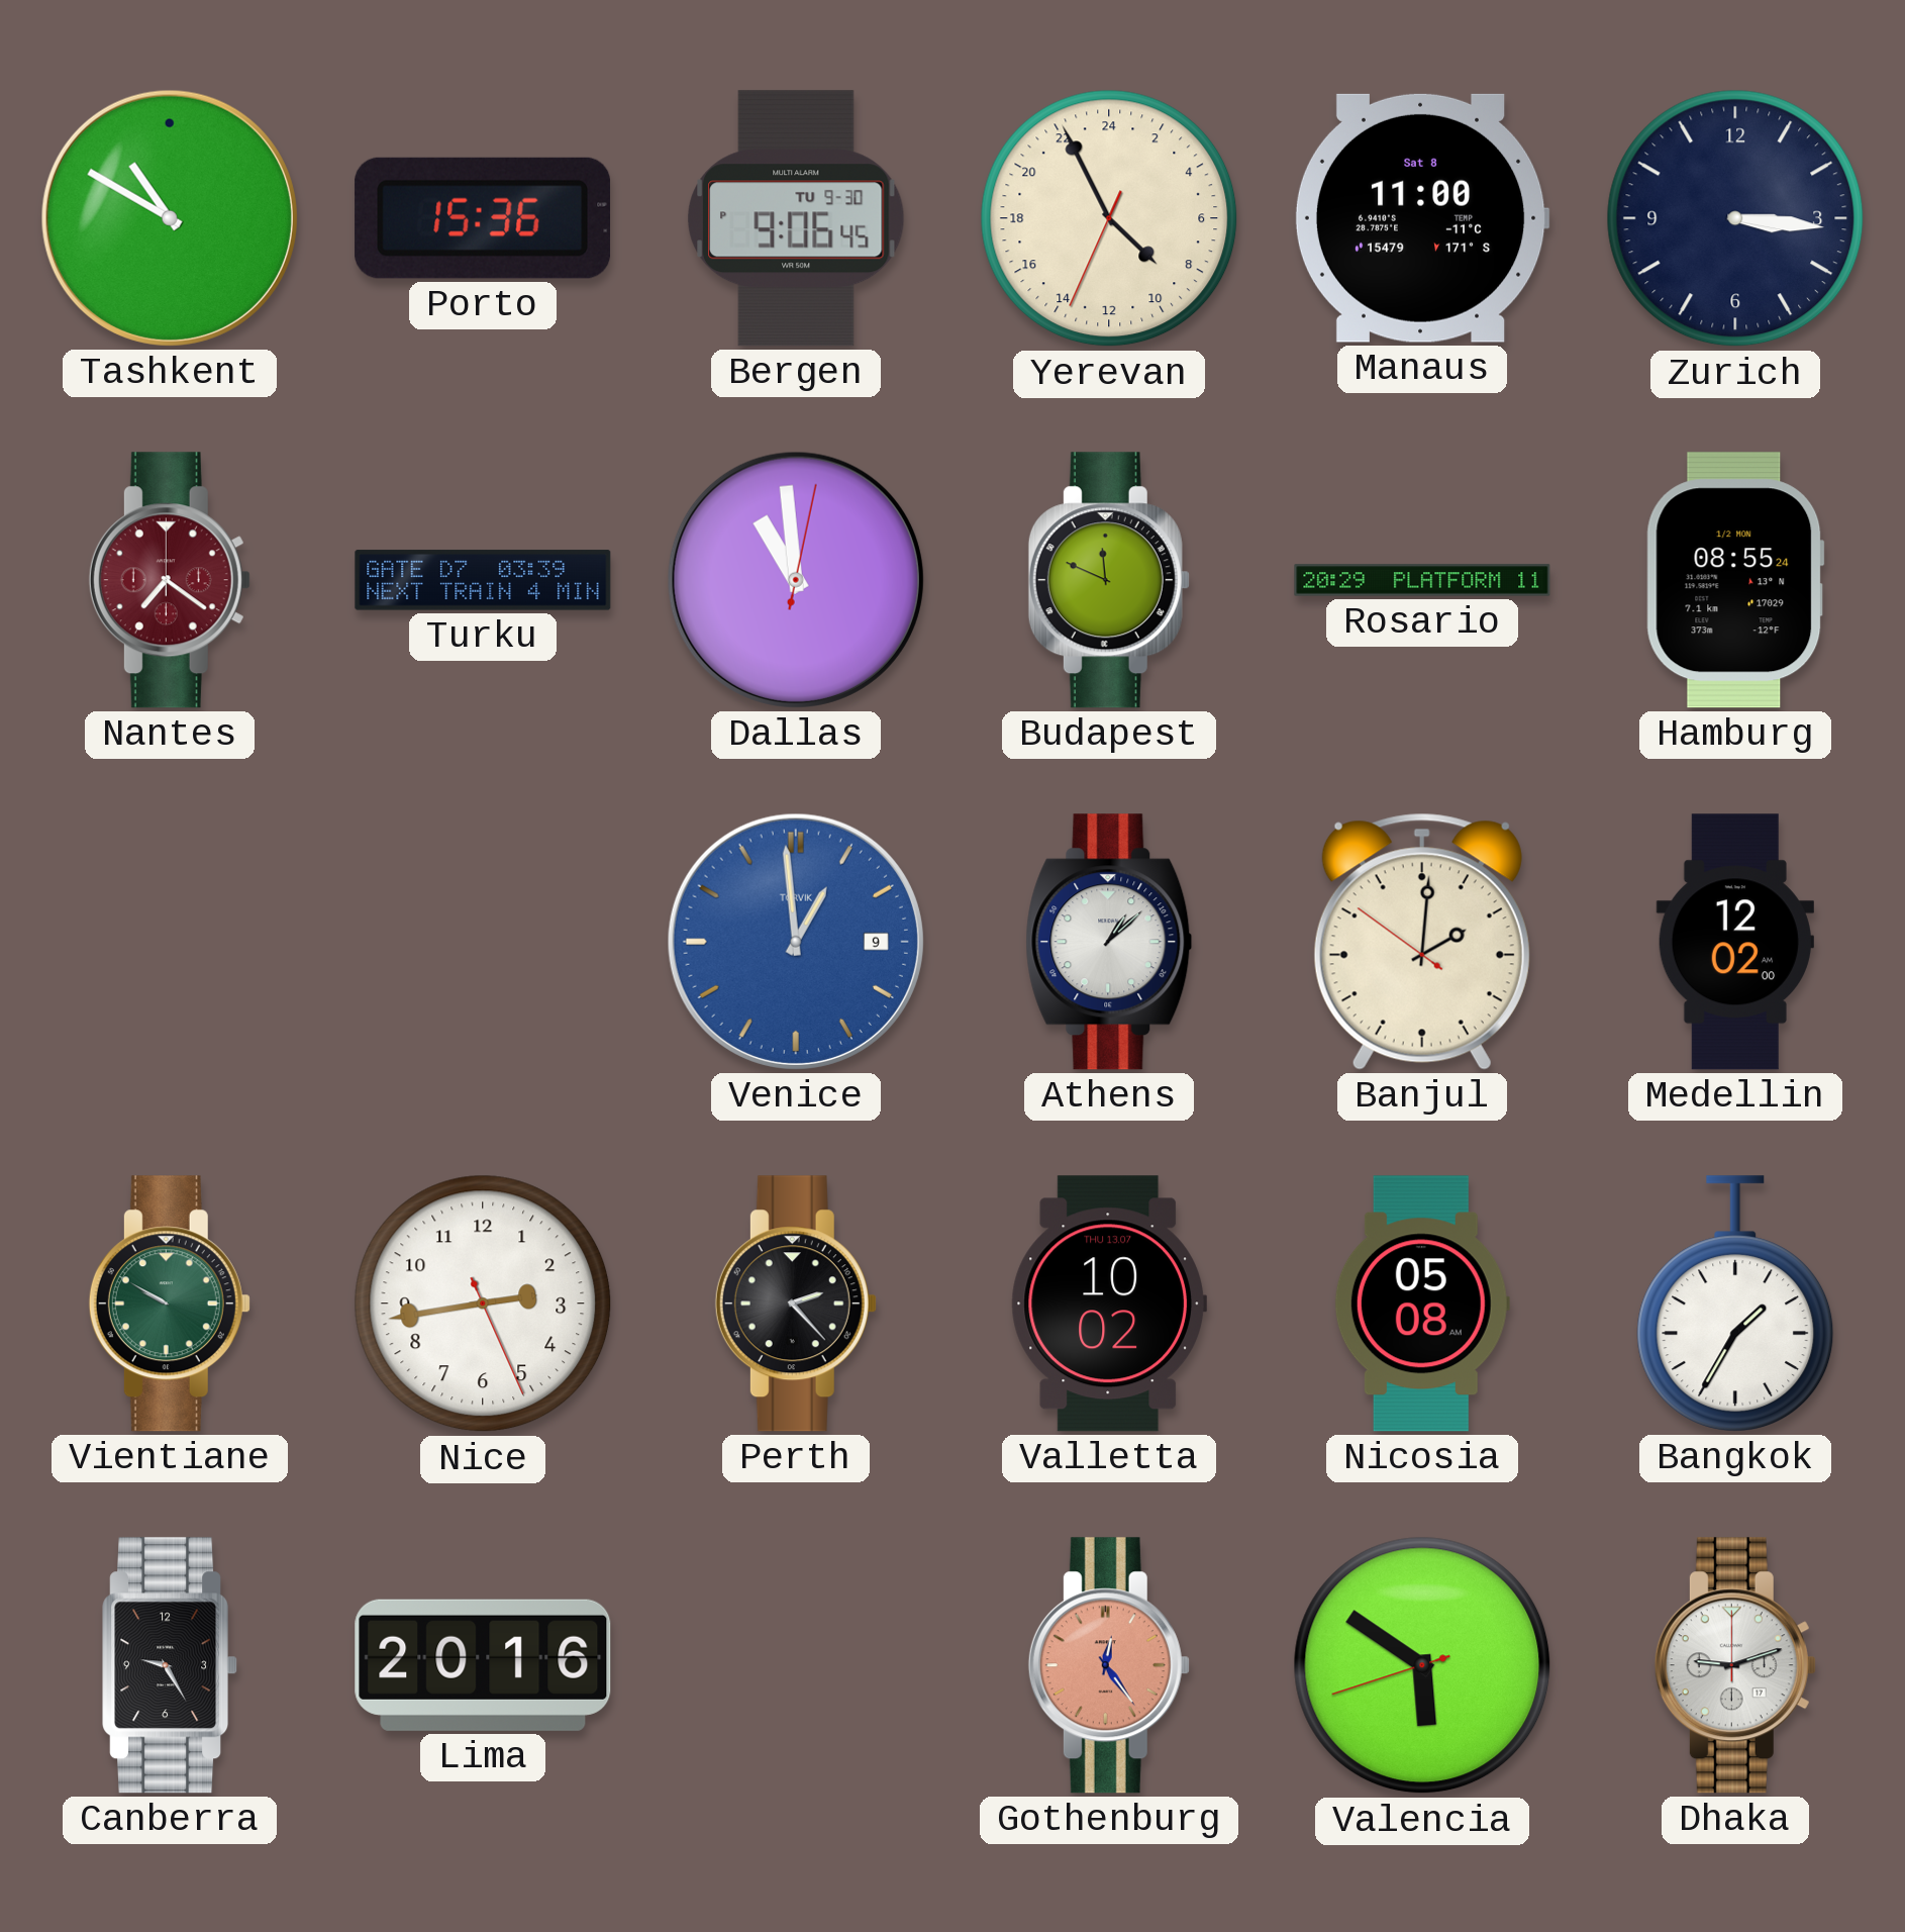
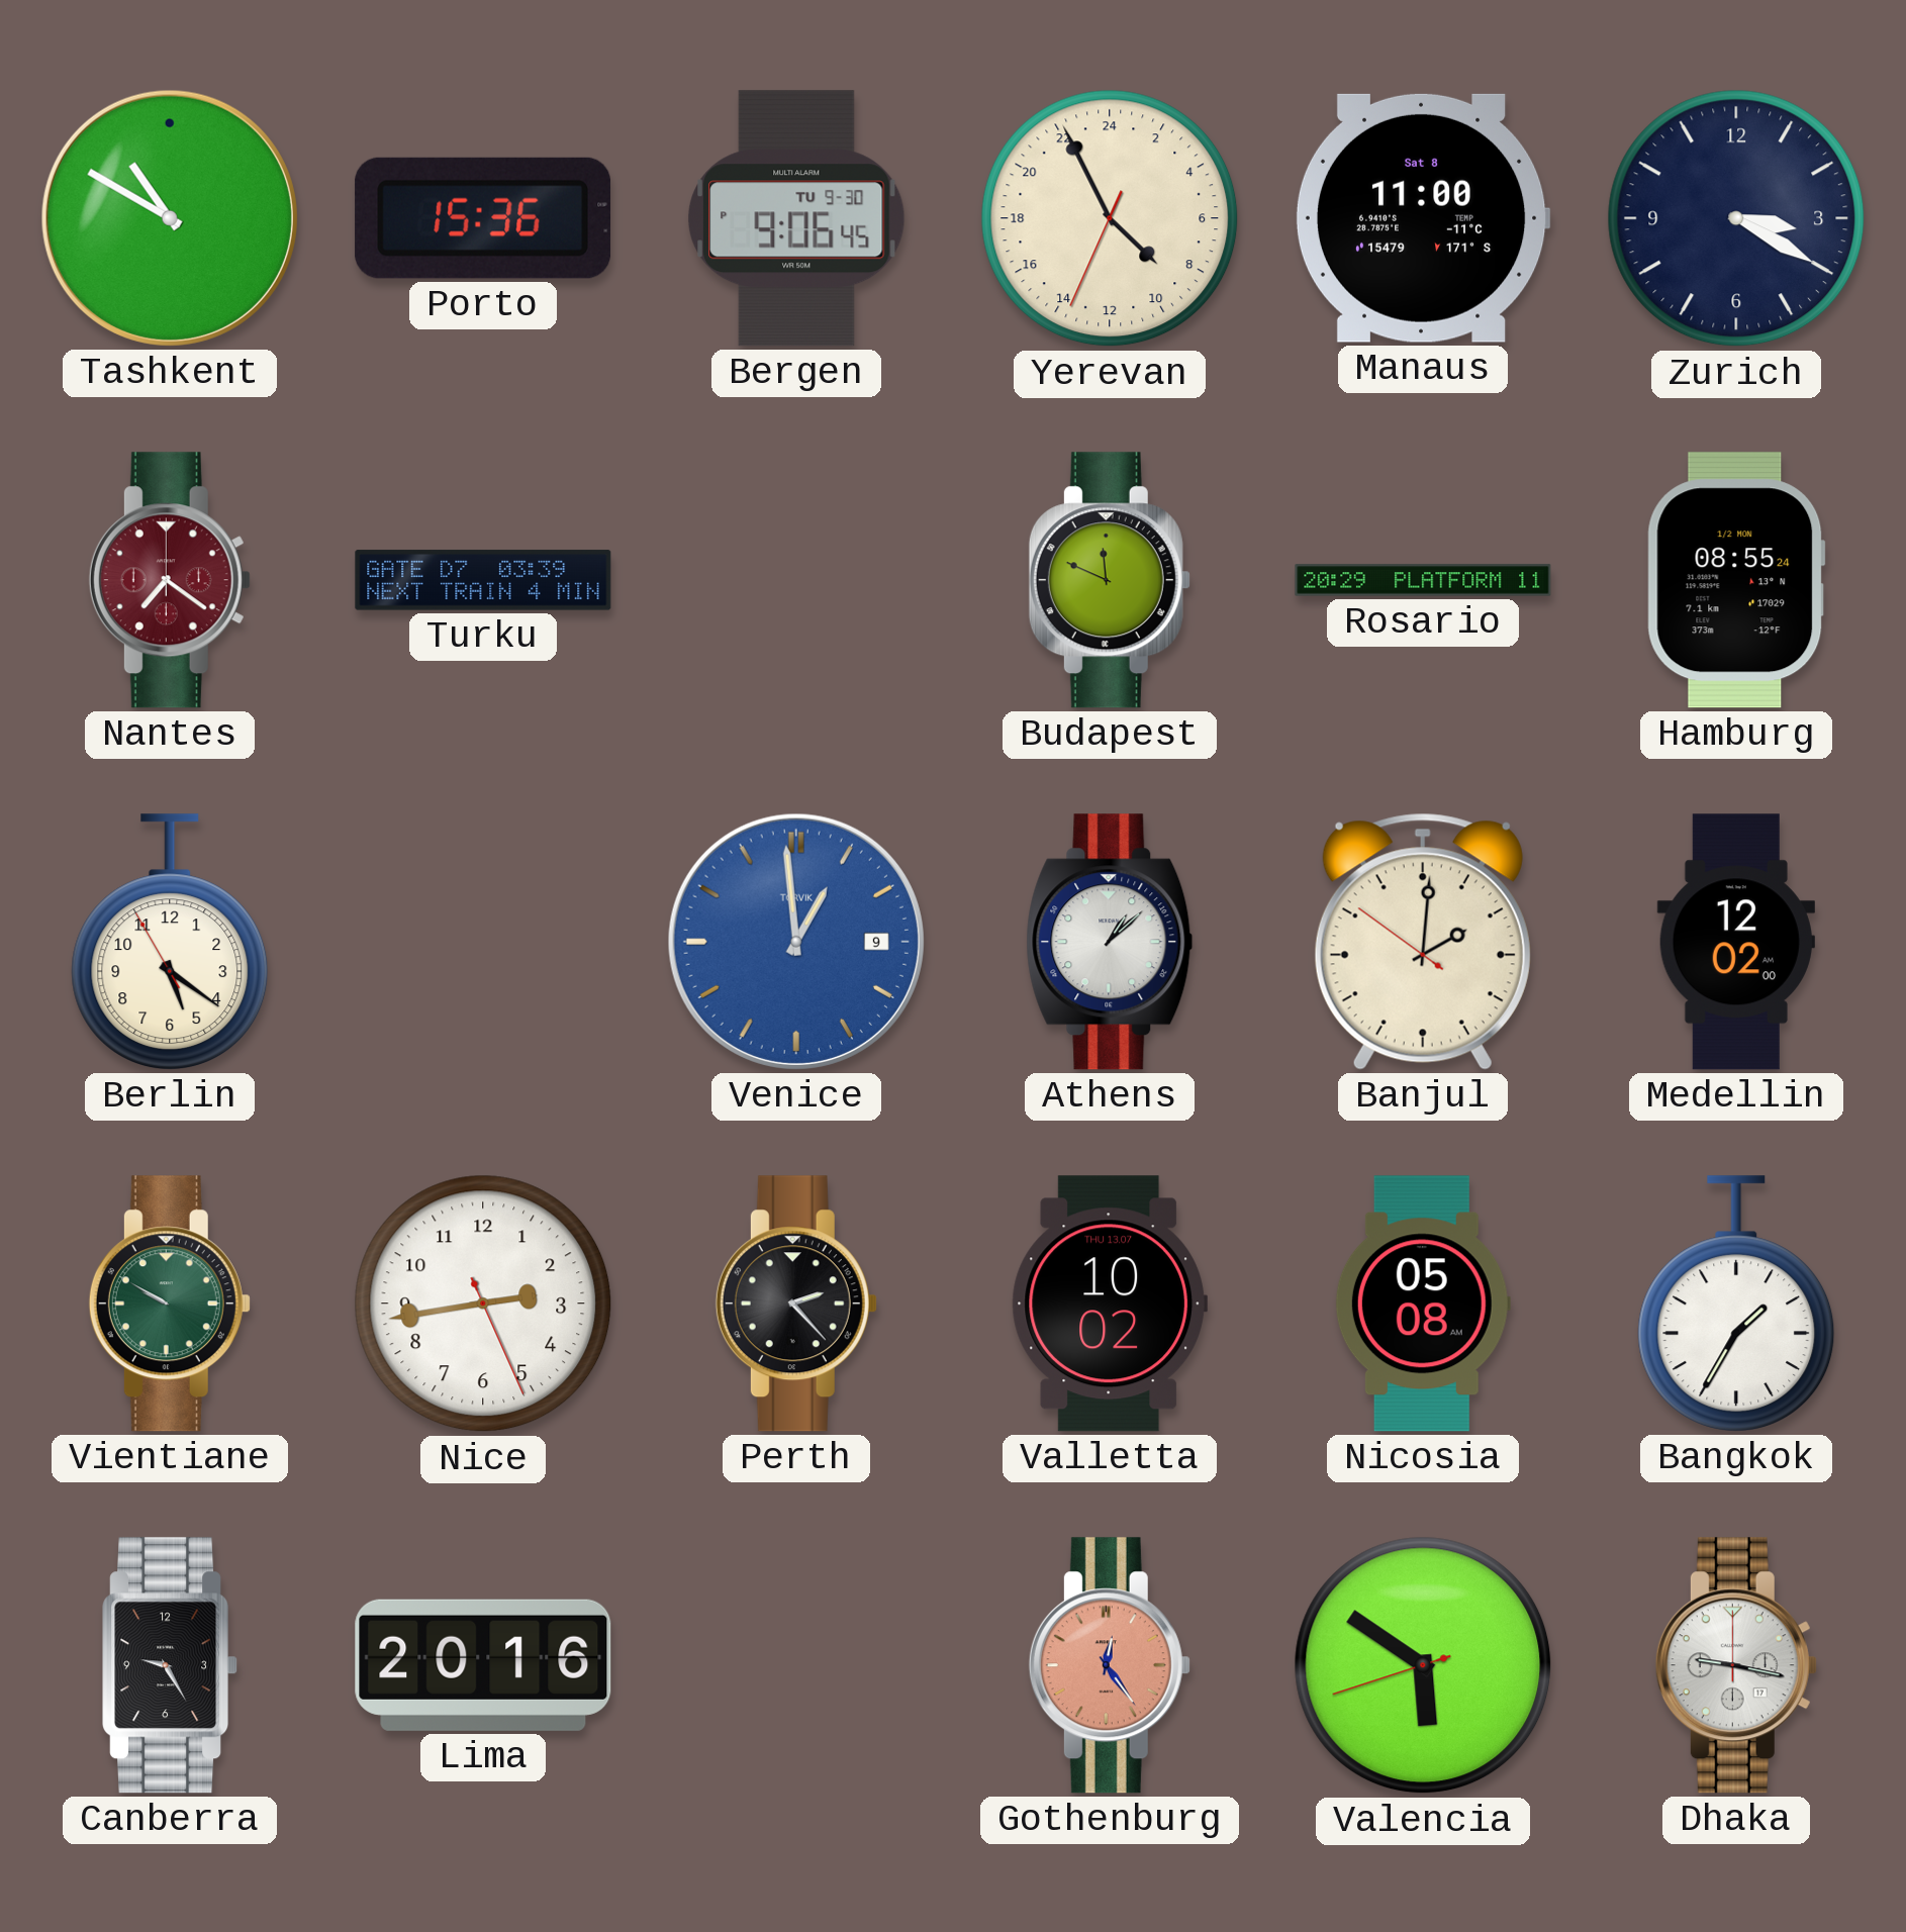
Zurich: 3:16 -> 3:20 (1736, 218)
Dallas: 10:59 -> none (796, 580)
Berlin: none -> 5:20 (170, 942)
Dhaka: 9:12 -> 9:17 (1736, 1665)
